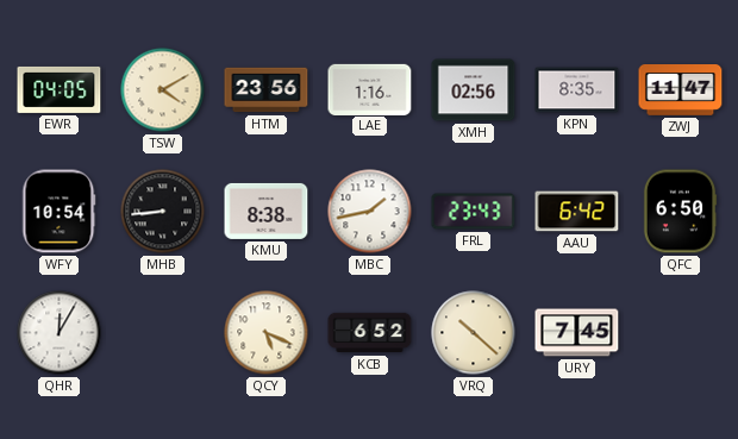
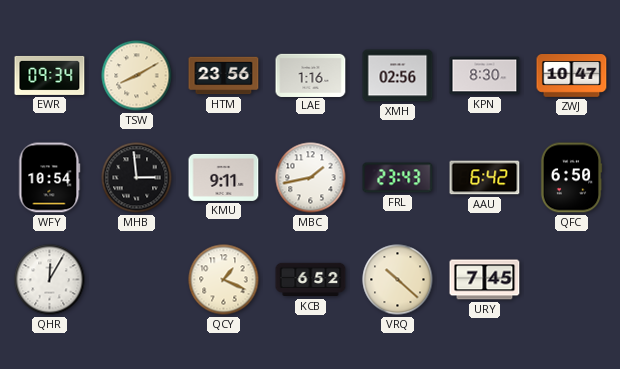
EWR: 04:05 -> 09:34 (50, 75)
TSW: 4:10 -> 8:10 (137, 76)
KPN: 8:35 -> 8:30 (485, 76)
ZWJ: 11:47 -> 10:47 (572, 76)
MHB: 8:44 -> 2:59 (137, 178)
KMU: 8:38 -> 9:11 (224, 177)
QCY: 5:19 -> 1:19 (224, 280)
